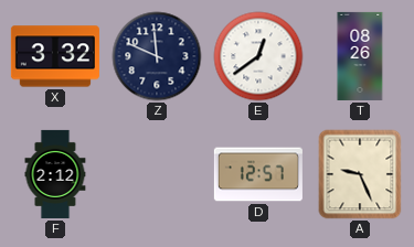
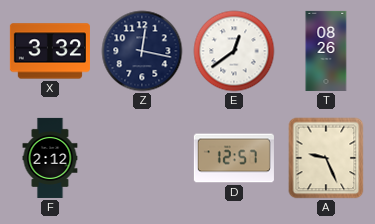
Z: 11:49 -> 12:17 (142, 51)
